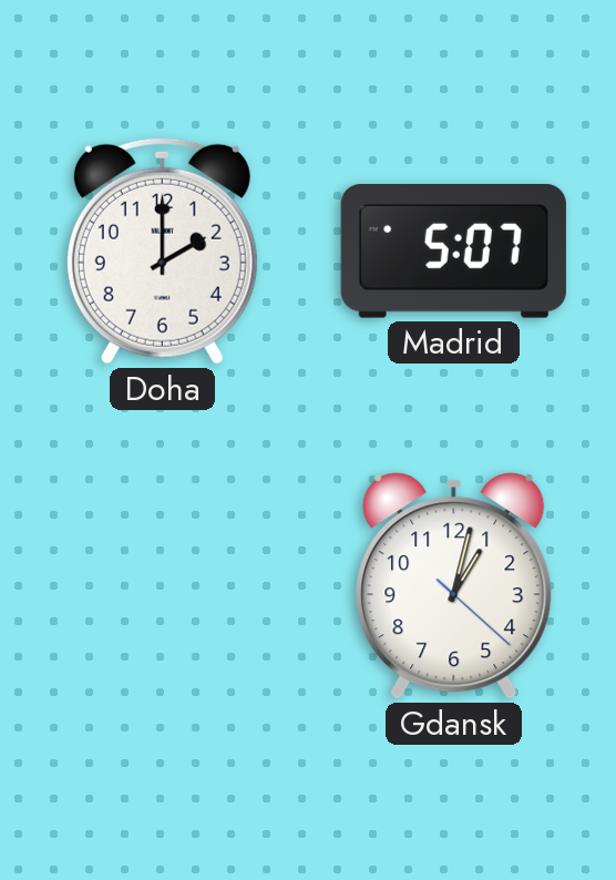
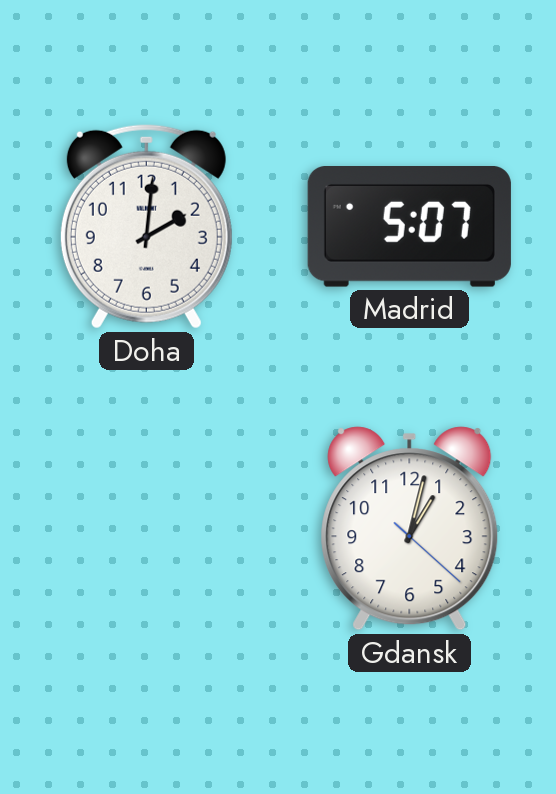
Doha: 2:00 -> 2:01 (146, 226)
